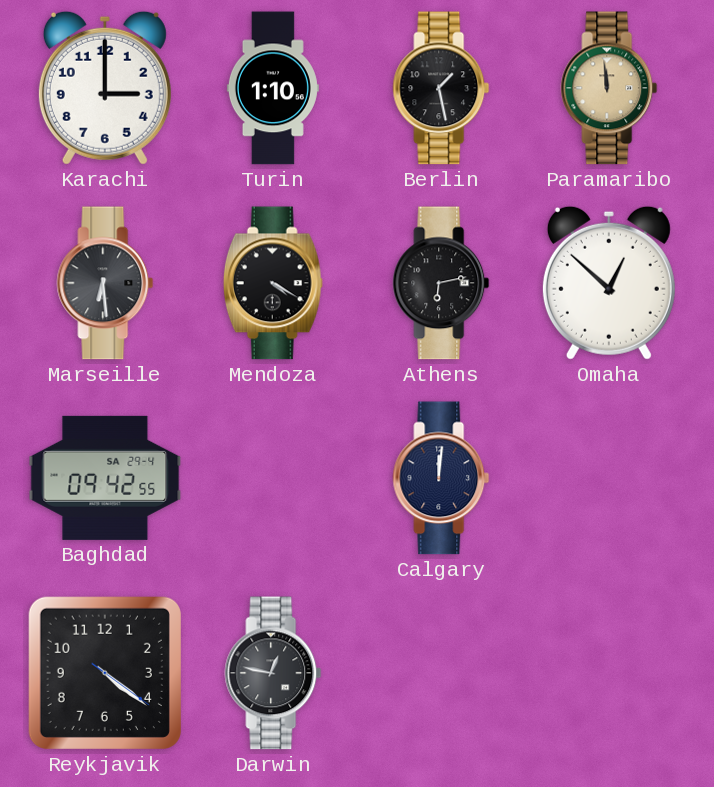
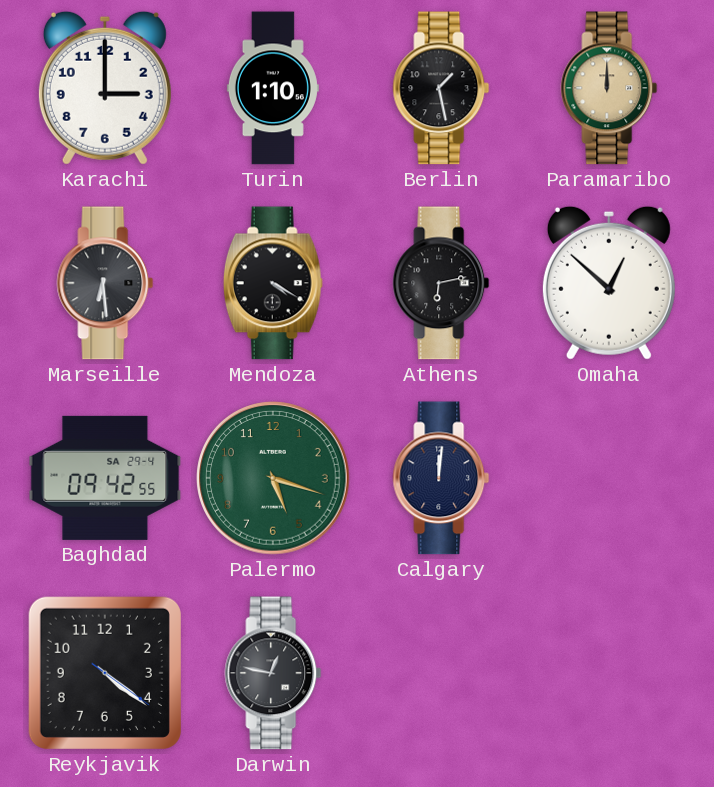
Paramaribo: 11:59 -> 12:00 (609, 88)
Palermo: none -> 5:18 (273, 478)
